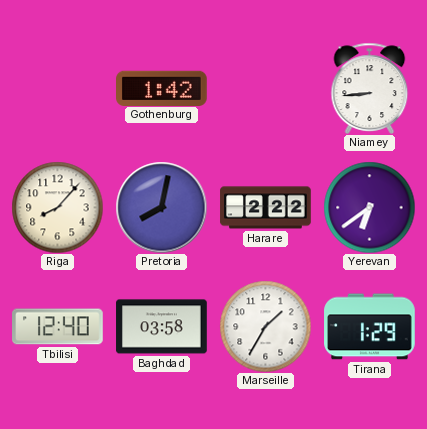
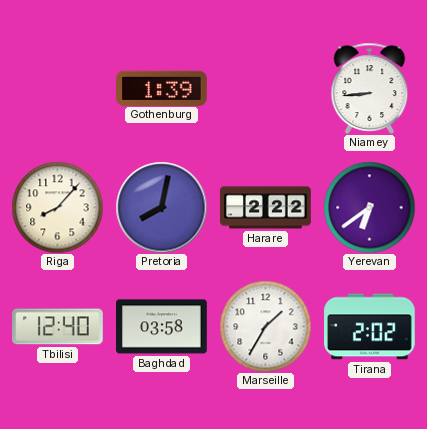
Gothenburg: 1:42 -> 1:39 (162, 88)
Tirana: 1:29 -> 2:02 (370, 327)
